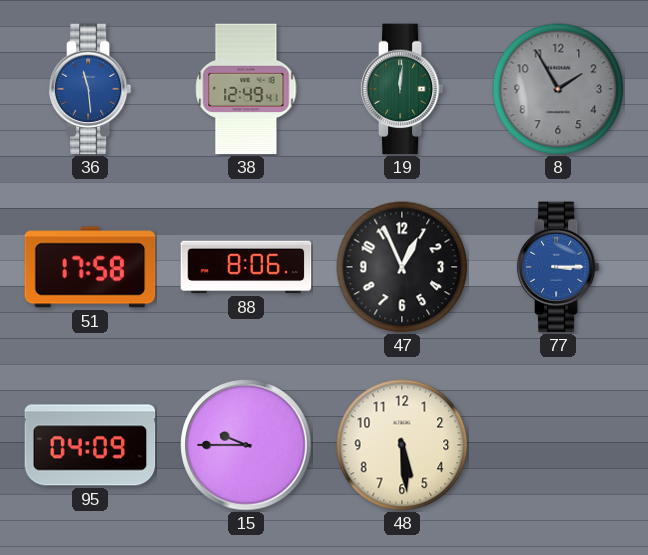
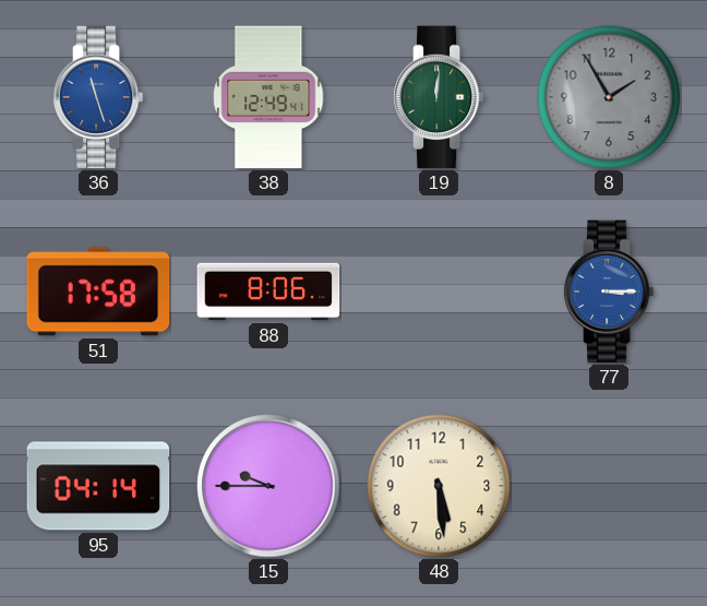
36: 11:29 -> 11:27 (98, 97)
47: 12:56 -> none (402, 267)
95: 04:09 -> 04:14 (98, 486)
